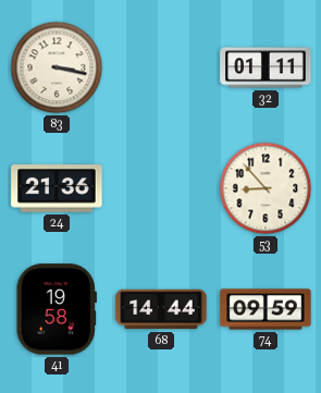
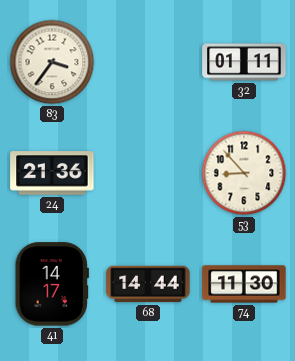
83: 3:17 -> 3:36 (52, 62)
41: 19:58 -> 14:17 (52, 284)
74: 09:59 -> 11:30 (244, 284)
